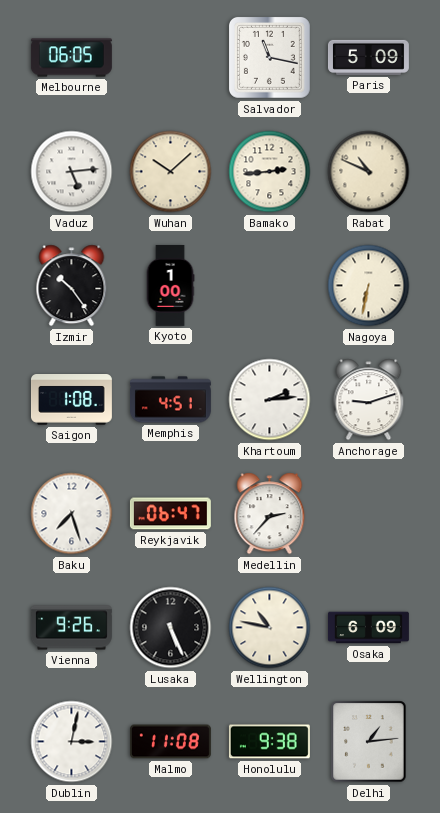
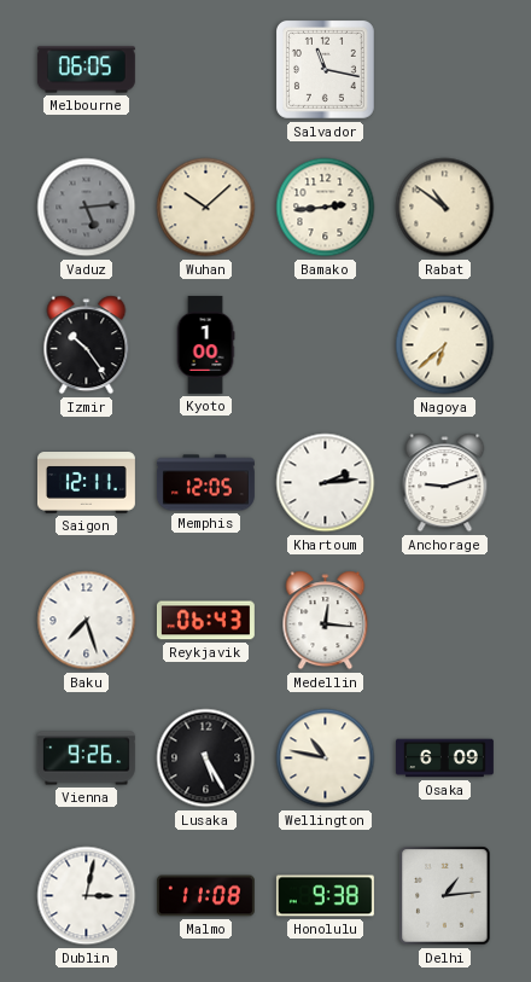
Paris: 5:09 -> none (368, 57)
Vaduz dial: white -> grey (87, 208)
Rabat: 10:49 -> 10:51 (445, 208)
Nagoya: 6:32 -> 6:38 (445, 345)
Saigon: 1:08 -> 12:11 (86, 483)
Memphis: 4:51 -> 12:05 (205, 483)
Reykjavik: 06:47 -> 06:43 (205, 621)
Medellin: 2:37 -> 12:16 (326, 621)
Lusaka: 5:26 -> 5:25 (206, 759)
